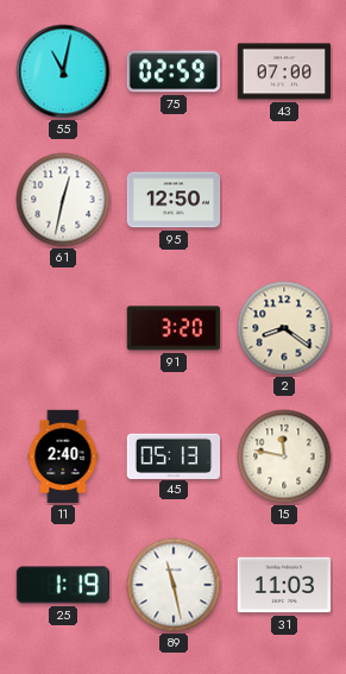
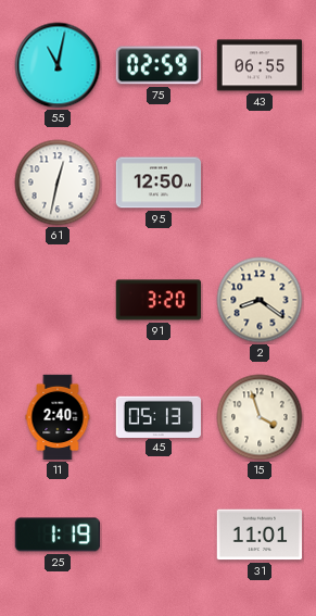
43: 07:00 -> 06:55 (260, 65)
15: 11:47 -> 3:57 (260, 417)
89: 11:28 -> none (174, 585)
31: 11:03 -> 11:01 (260, 535)
